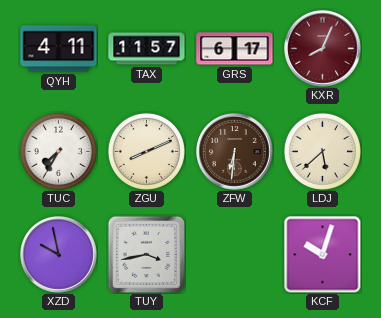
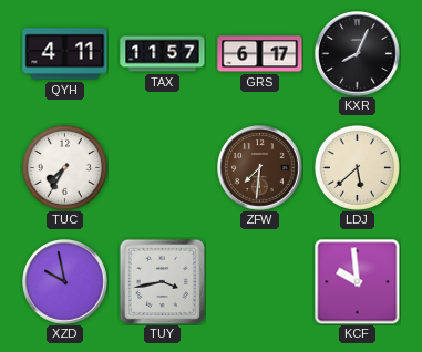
KXR dial: burgundy -> black (358, 54)
ZGU: 8:11 -> none (146, 151)
ZFW: 6:31 -> 7:31 (260, 168)
KCF: 10:03 -> 9:59 (357, 281)
